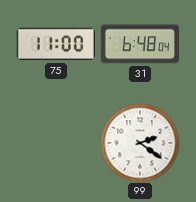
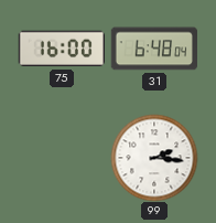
75: 11:00 -> 16:00 (62, 49)
99: 2:21 -> 2:16 (154, 158)
